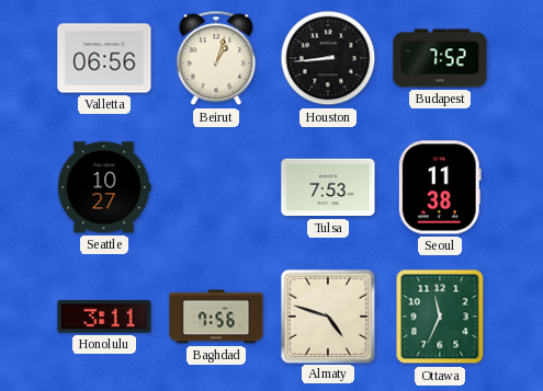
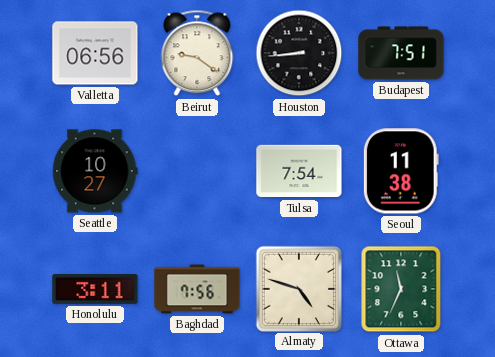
Beirut: 1:03 -> 9:21 (197, 53)
Budapest: 7:52 -> 7:51 (401, 53)
Tulsa: 7:53 -> 7:54 (299, 171)
